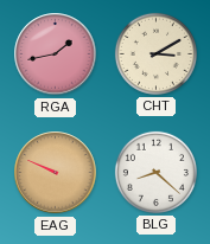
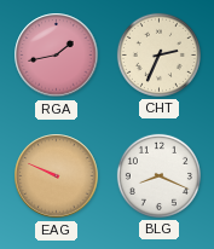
CHT: 3:10 -> 2:34 (158, 54)
BLG: 8:22 -> 8:19 (158, 175)
